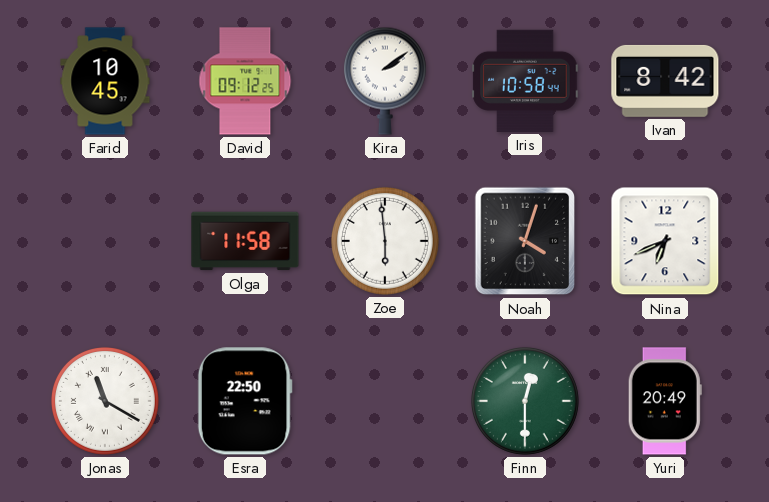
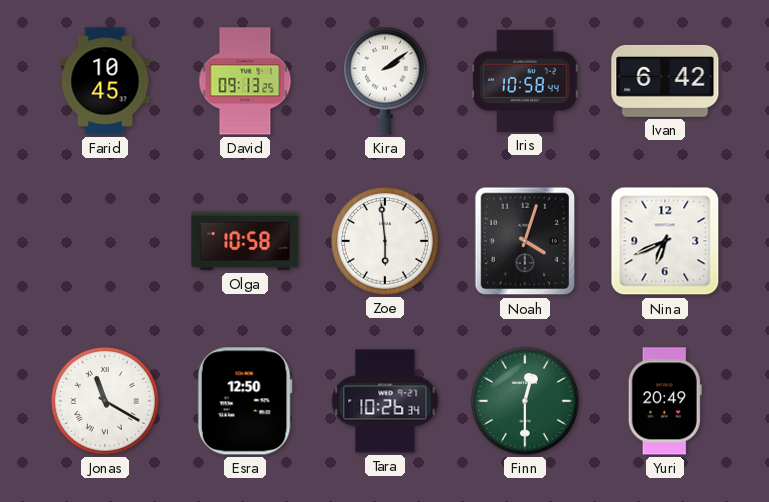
David: 09:12 -> 09:13 (245, 81)
Ivan: 8:42 -> 6:42 (665, 81)
Olga: 11:58 -> 10:58 (245, 241)
Esra: 22:50 -> 12:50 (245, 401)
Tara: none -> 10:26 (385, 401)
